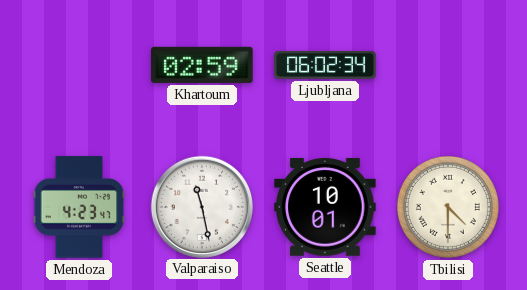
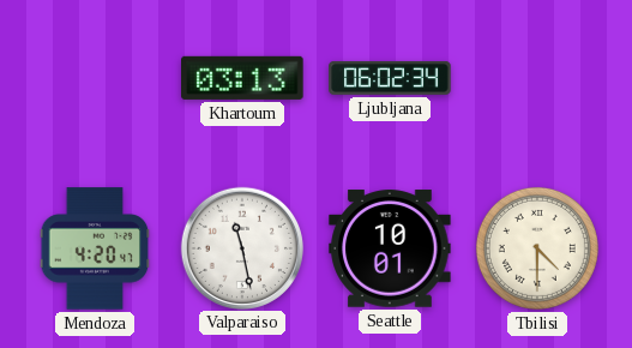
Khartoum: 02:59 -> 03:13 (242, 78)
Mendoza: 4:23 -> 4:20 (95, 248)
